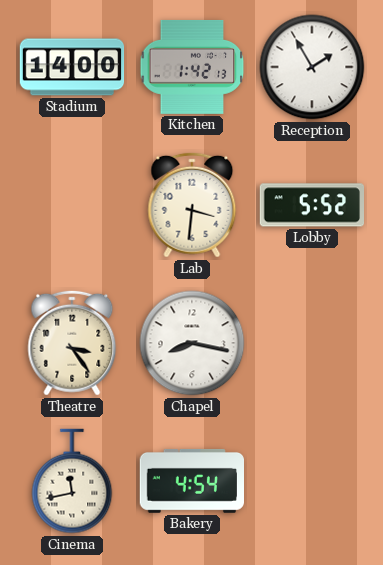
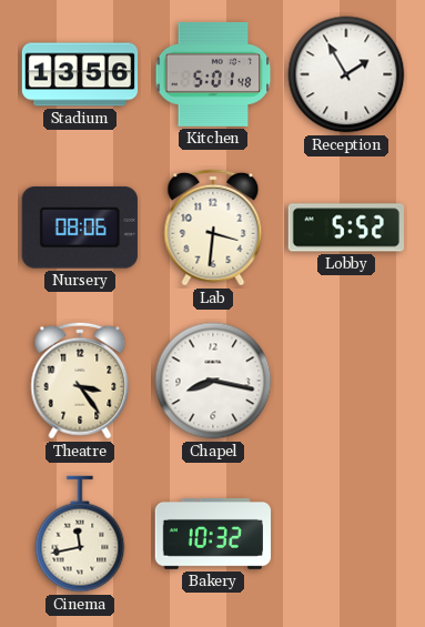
Stadium: 14:00 -> 13:56 (80, 74)
Kitchen: 1:42 -> 5:01 (213, 74)
Nursery: none -> 08:06 (80, 227)
Bakery: 4:54 -> 10:32 (212, 534)
